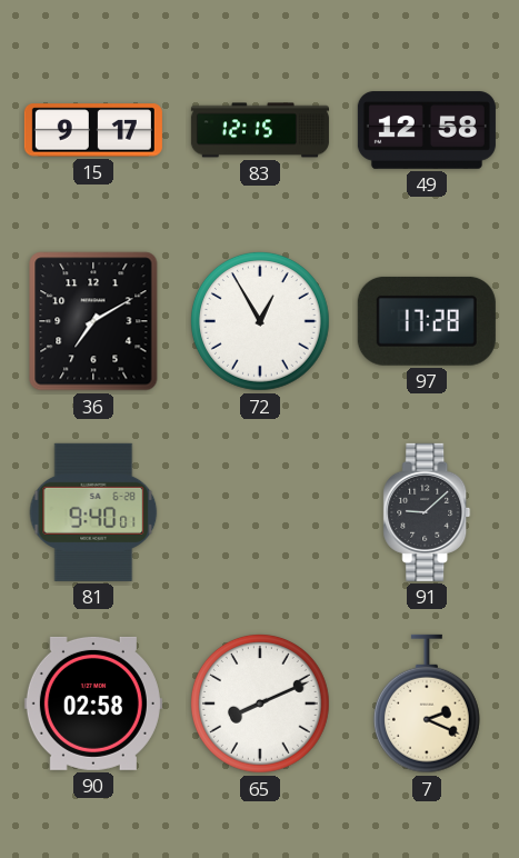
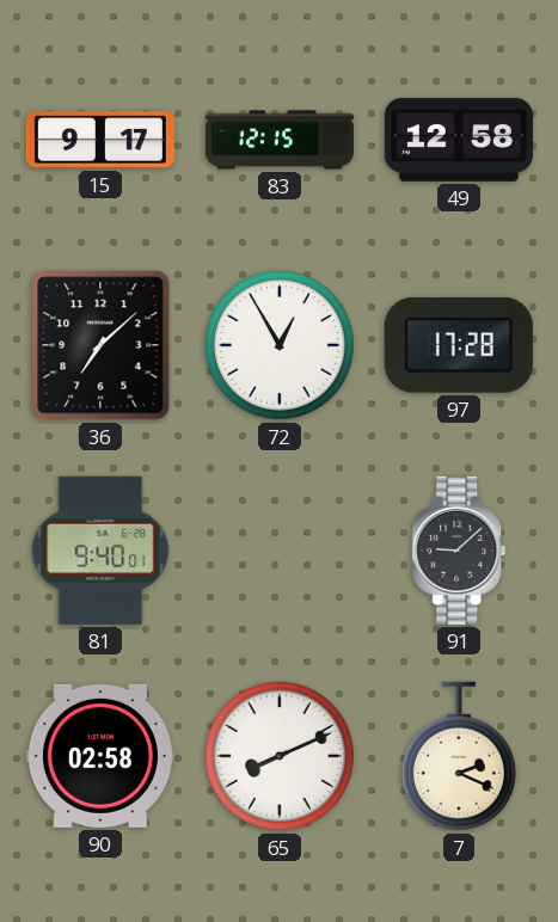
36: 7:10 -> 7:08 (100, 345)
